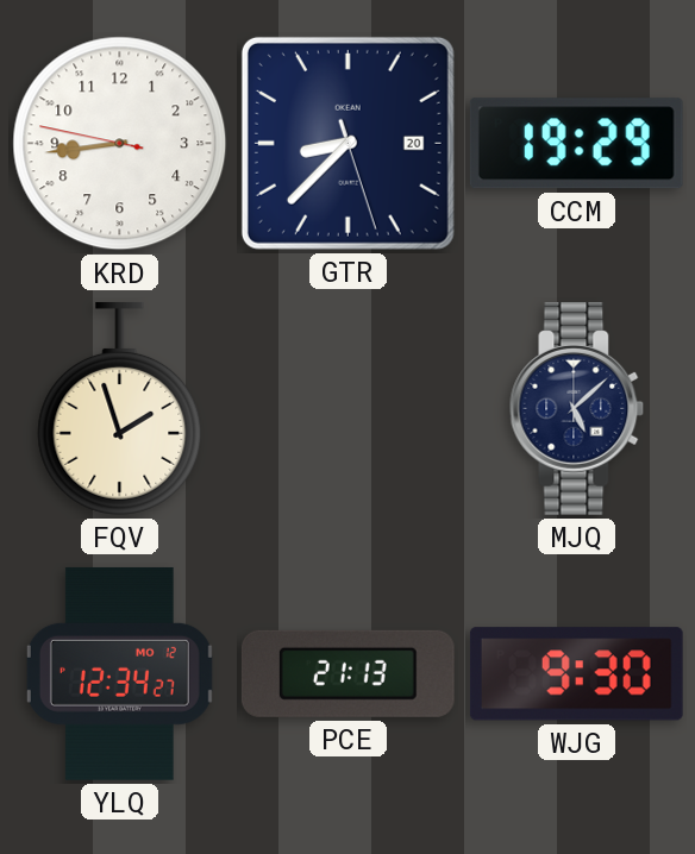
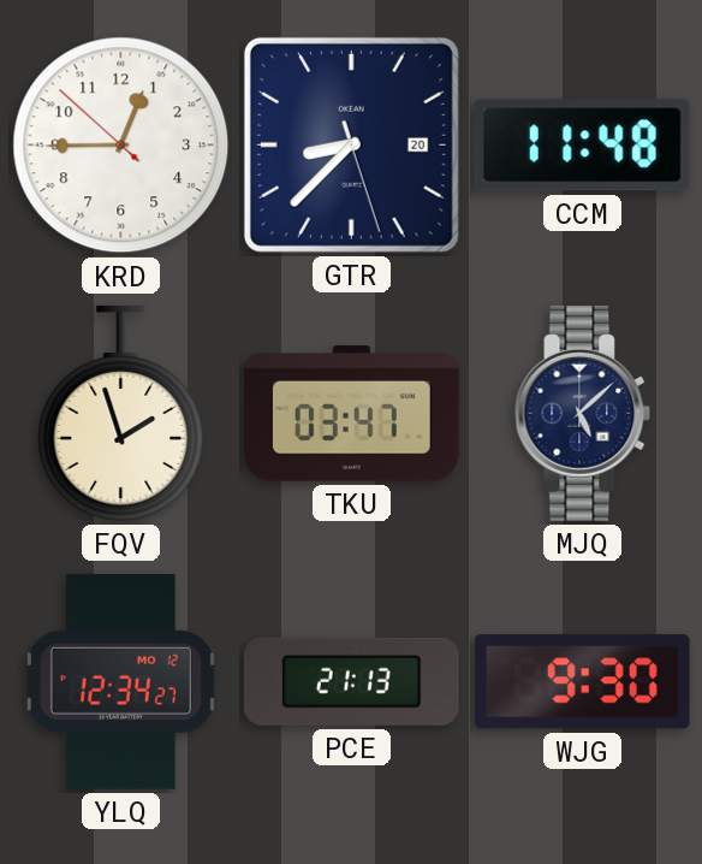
KRD: 8:43 -> 12:44 (121, 146)
CCM: 19:29 -> 11:48 (582, 146)
TKU: none -> 03:47 (351, 414)
